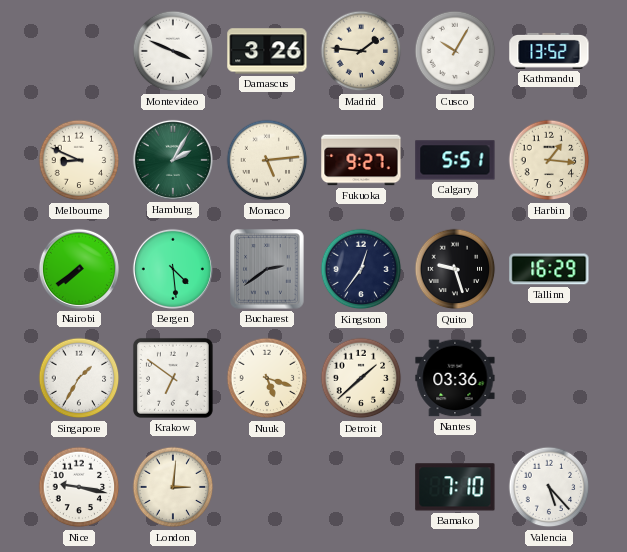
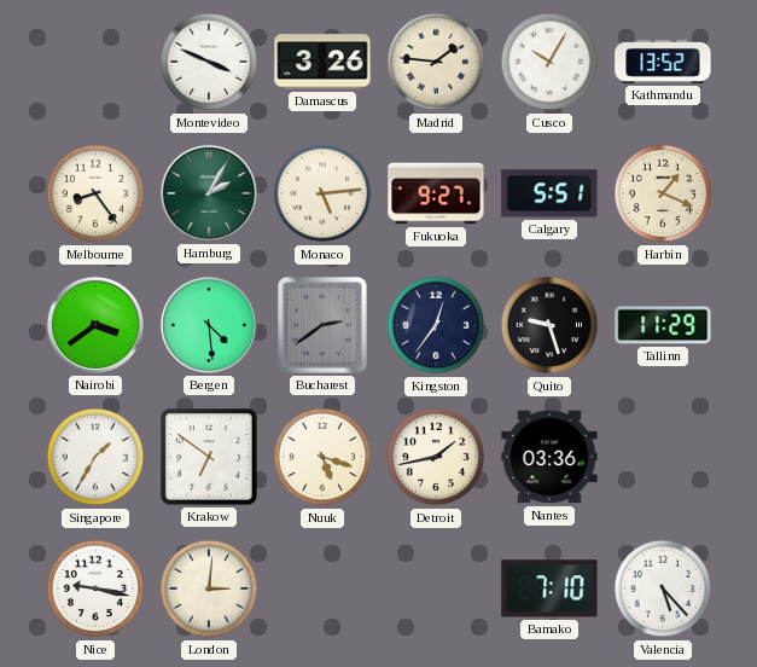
Melbourne: 8:49 -> 8:24 (95, 193)
Harbin: 1:16 -> 1:19 (663, 193)
Nairobi: 7:39 -> 3:39 (95, 325)
Tallinn: 16:29 -> 11:29 (663, 325)
Detroit: 1:38 -> 1:43 (436, 457)
